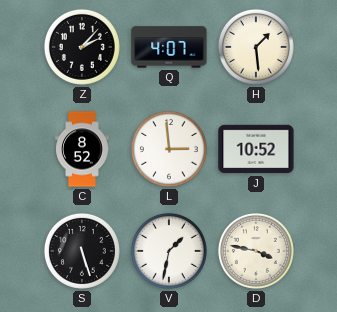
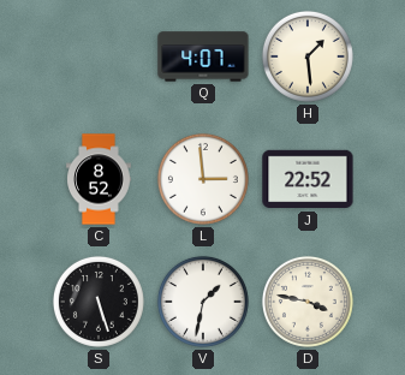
Z: 2:07 -> none (82, 47)
J: 10:52 -> 22:52 (308, 179)
